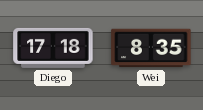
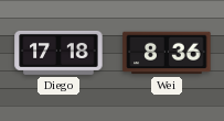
Wei: 8:35 -> 8:36 (167, 53)
